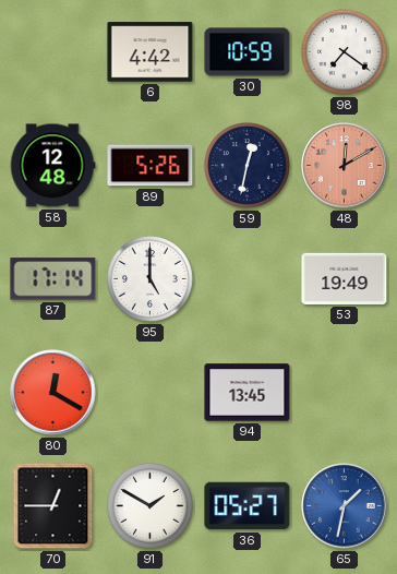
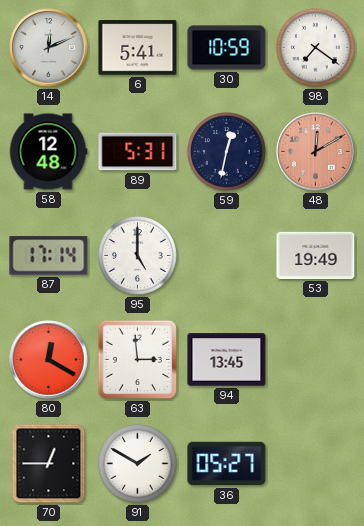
14: none -> 12:11 (49, 48)
6: 4:42 -> 5:41 (138, 48)
89: 5:26 -> 5:31 (138, 152)
63: none -> 2:59 (138, 360)
65: 1:32 -> none (345, 506)
